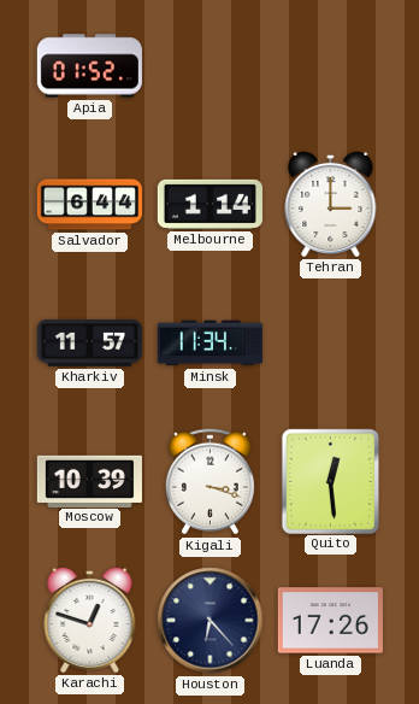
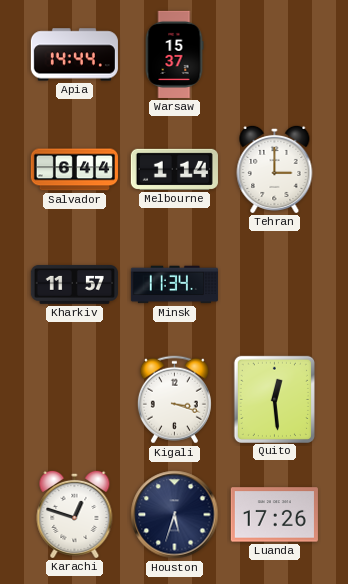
Apia: 01:52 -> 14:44 (74, 55)
Warsaw: none -> 15:37 (174, 54)
Moscow: 10:39 -> none (89, 481)
Houston: 6:23 -> 5:33 (175, 515)
